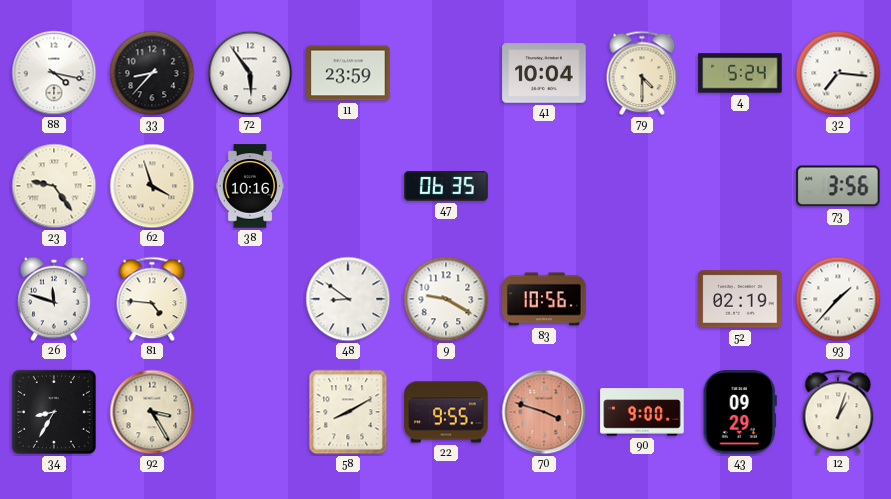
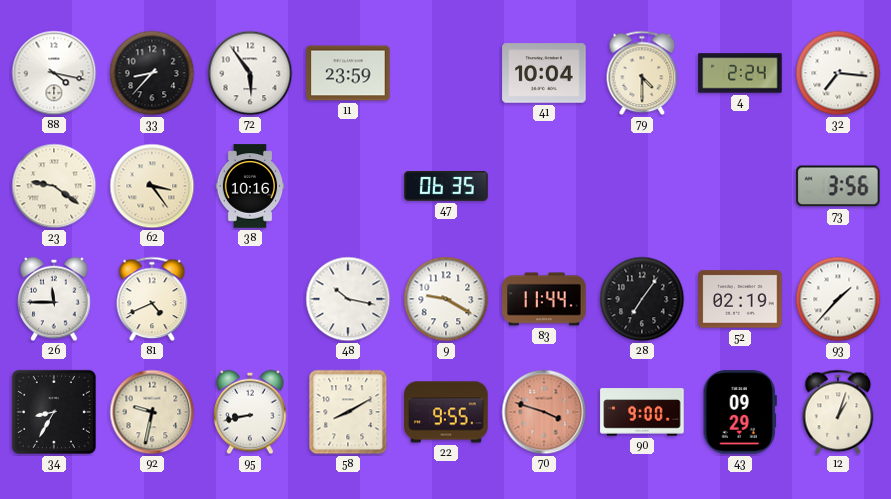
4: 5:24 -> 2:24 (740, 73)
23: 9:24 -> 9:21 (54, 186)
62: 3:57 -> 3:24 (152, 186)
26: 11:48 -> 11:45 (54, 299)
81: 4:46 -> 4:41 (152, 299)
48: 8:51 -> 10:17 (348, 299)
83: 10:56 -> 11:44 (544, 299)
28: none -> 7:06 (642, 299)
92: 3:25 -> 9:32 (152, 412)
95: none -> 8:43 (250, 412)
